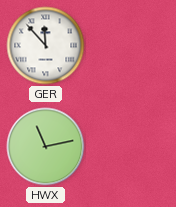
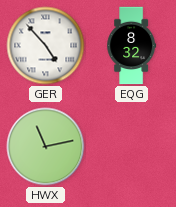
GER: 11:53 -> 4:53 (46, 46)
EQG: none -> 8:32 (132, 46)
